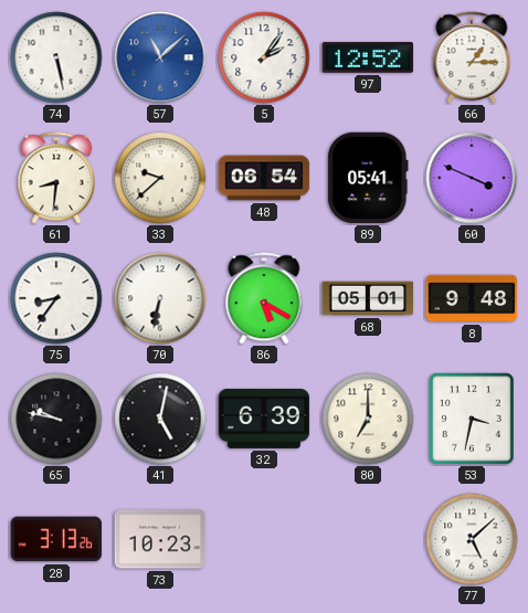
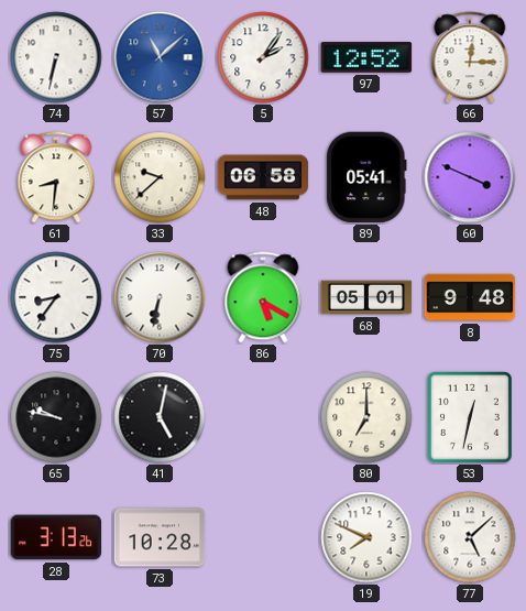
74: 5:28 -> 6:32 (56, 57)
66: 1:15 -> 12:15 (470, 57)
48: 06:54 -> 06:58 (263, 177)
32: 6:39 -> none (264, 419)
53: 3:32 -> 12:32 (470, 417)
73: 10:23 -> 10:28 (160, 537)
19: none -> 7:49 (366, 537)
